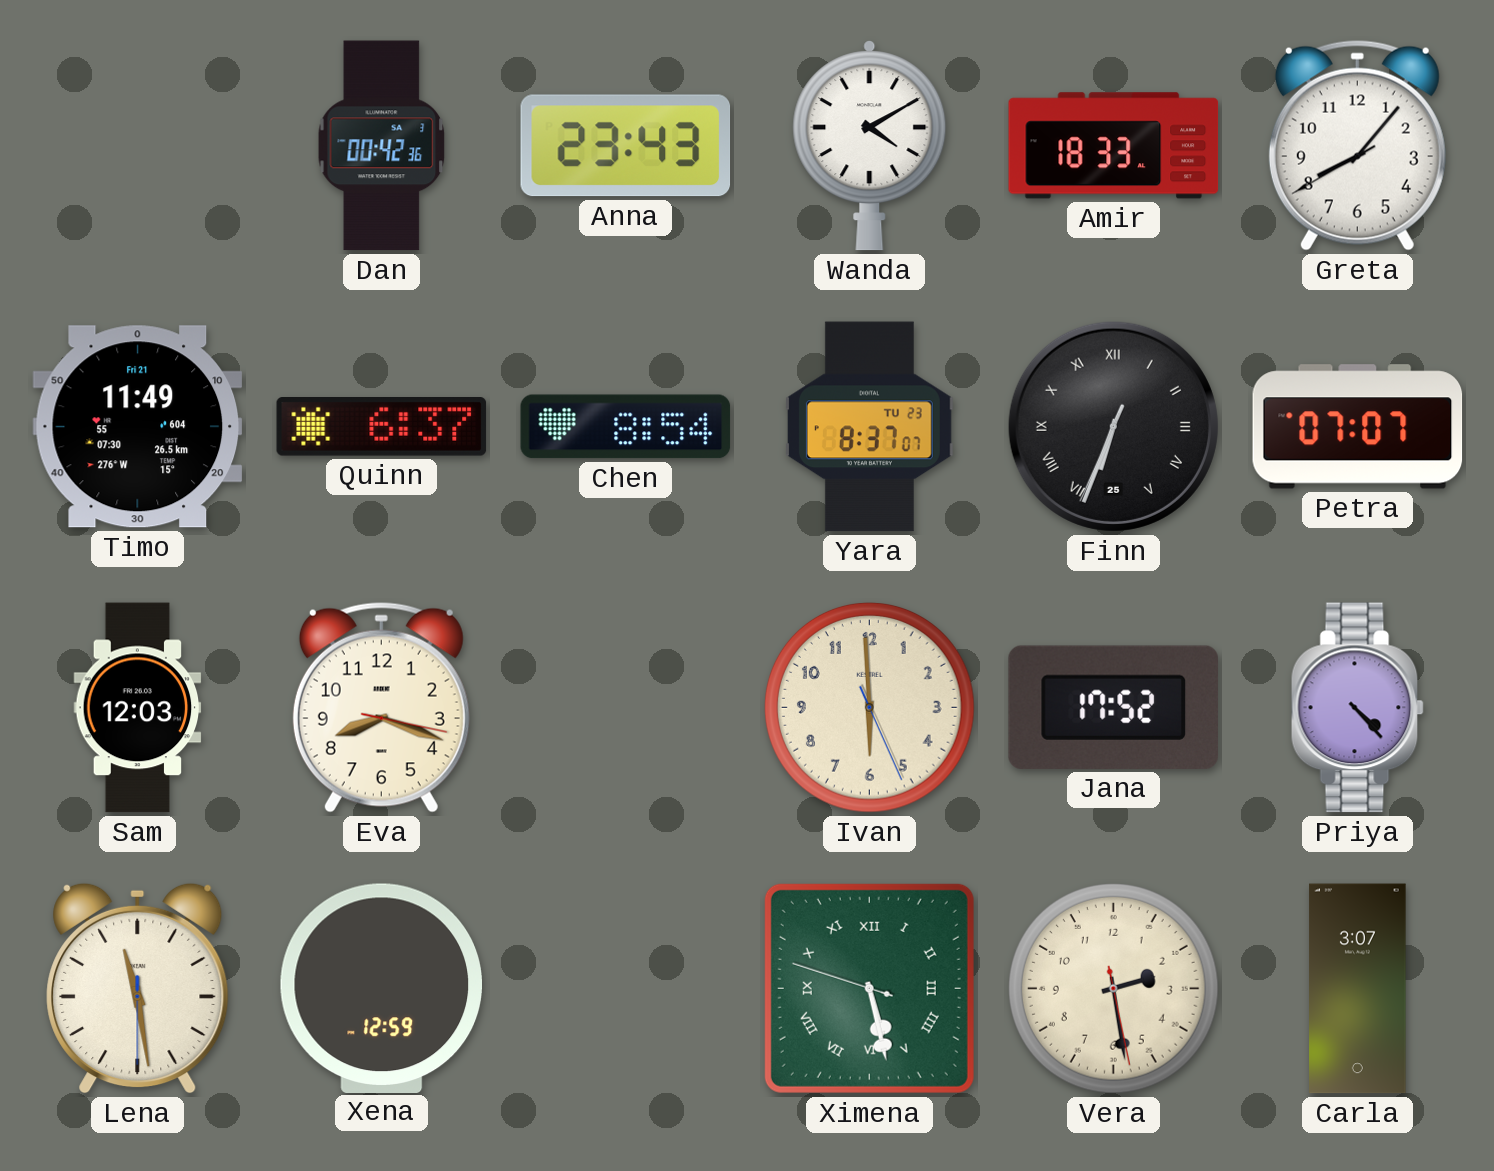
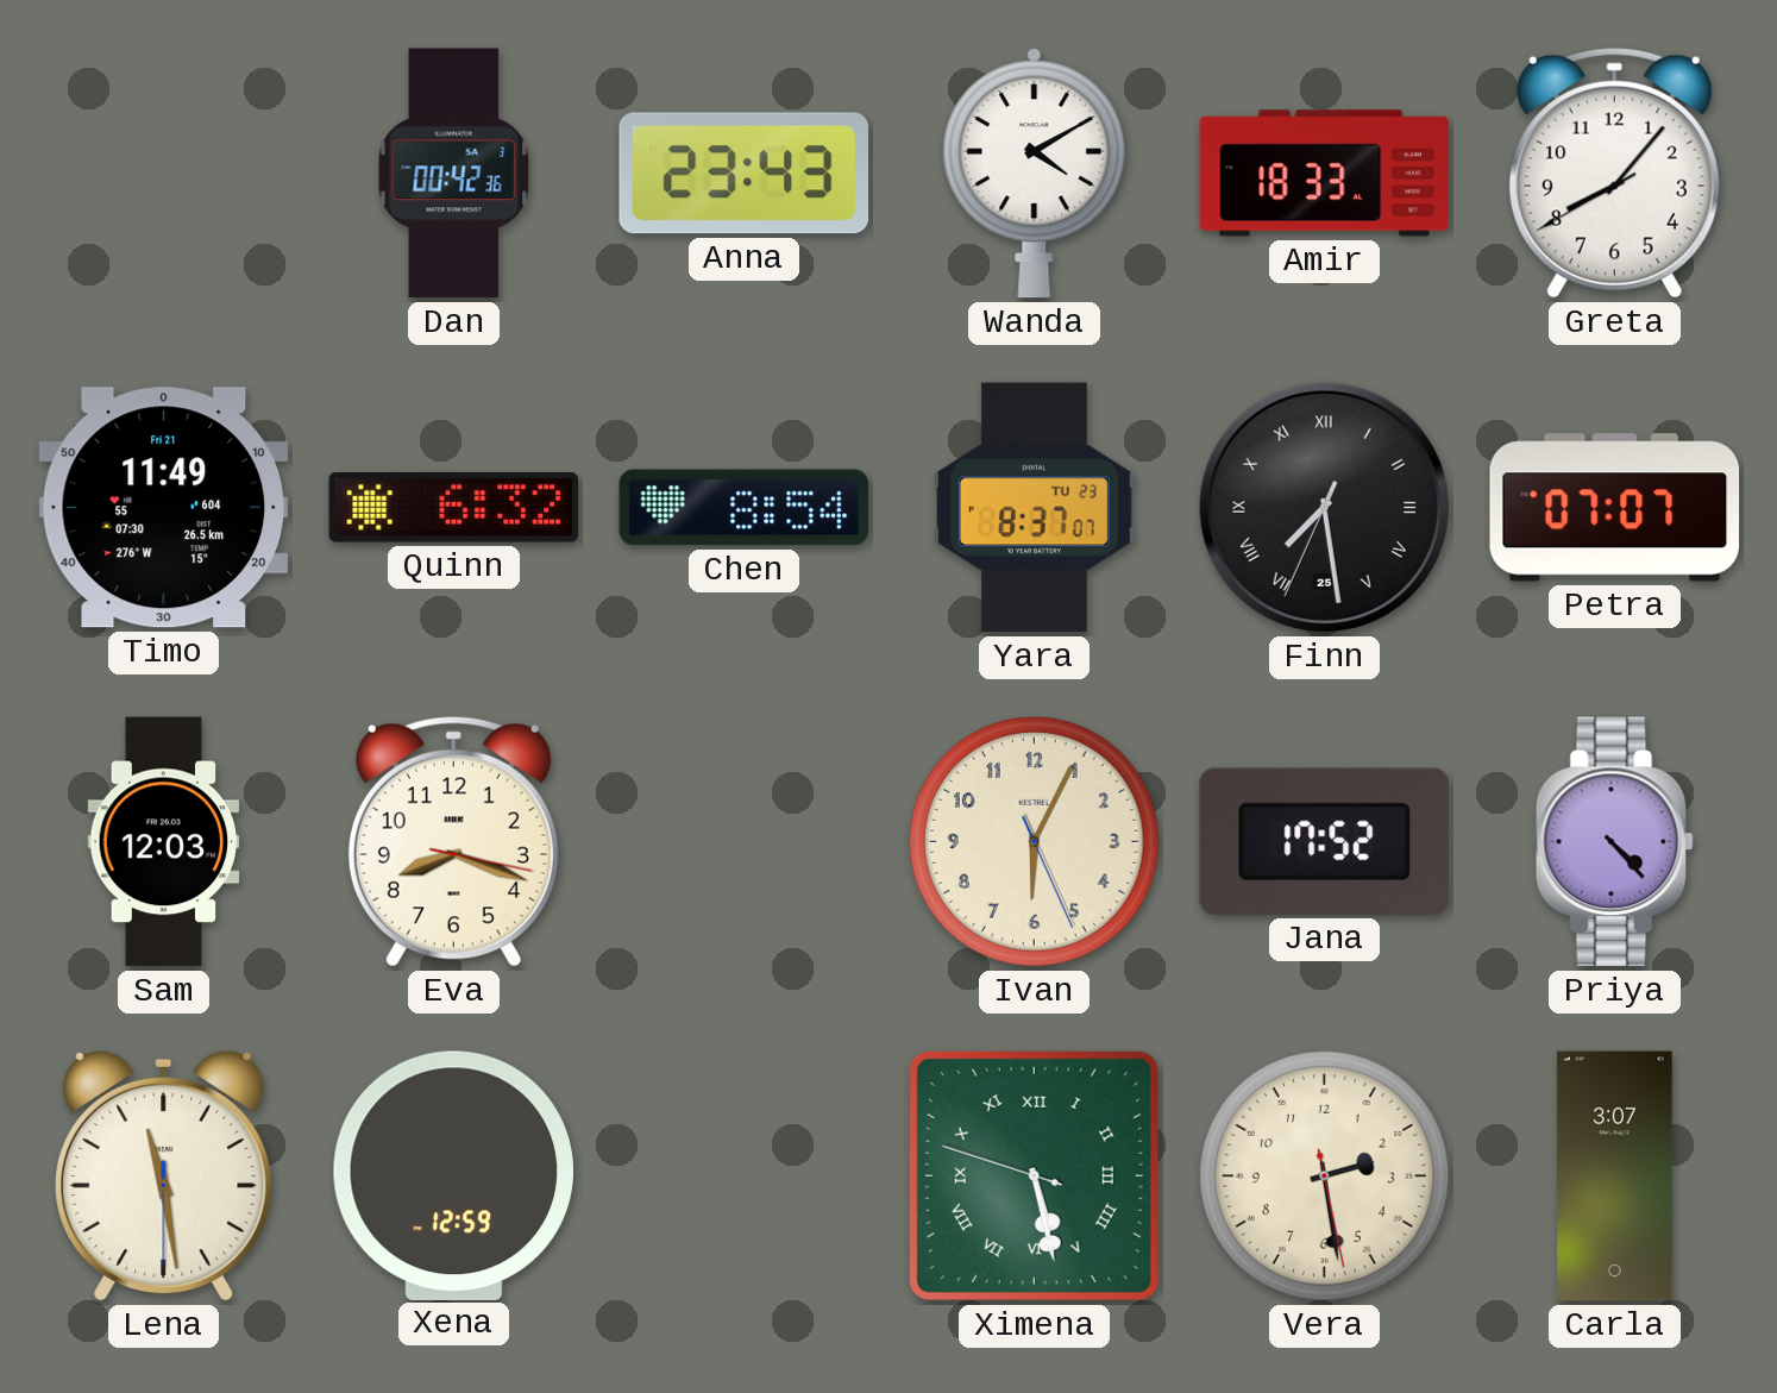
Quinn: 6:37 -> 6:32 (454, 508)
Finn: 6:33 -> 7:28 (1324, 507)
Ivan: 5:59 -> 6:04 (1035, 842)
